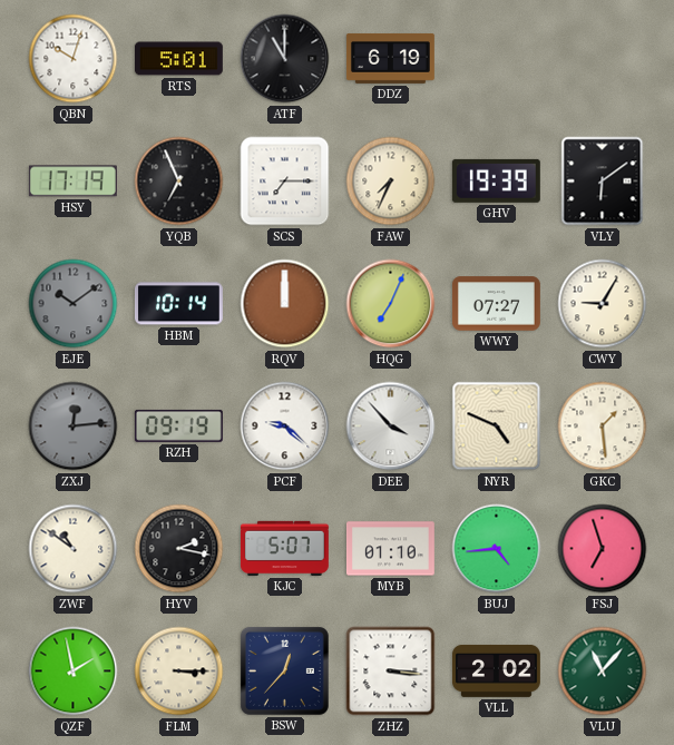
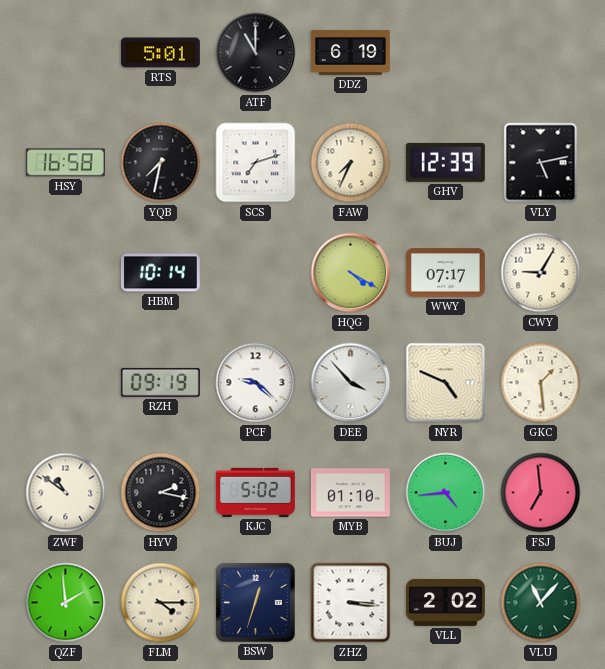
QBN: 10:03 -> none (74, 59)
HSY: 17:19 -> 16:58 (65, 163)
YQB: 6:56 -> 7:32 (161, 163)
SCS: 7:15 -> 7:12 (256, 163)
GHV: 19:39 -> 12:39 (445, 162)
VLY: 6:09 -> 5:13 (541, 163)
EJE: 10:09 -> none (74, 304)
RQV: 12:00 -> none (285, 304)
HQG: 7:04 -> 4:20 (351, 273)
WWY: 07:27 -> 07:17 (445, 273)
ZXJ: 12:14 -> none (74, 427)
KJC: 5:07 -> 5:02 (255, 492)
FSJ: 6:57 -> 6:59 (541, 493)
QZF: 1:58 -> 1:59 (66, 603)
FLM: 3:15 -> 4:15 (161, 603)
BSW: 12:37 -> 12:33 (255, 602)
